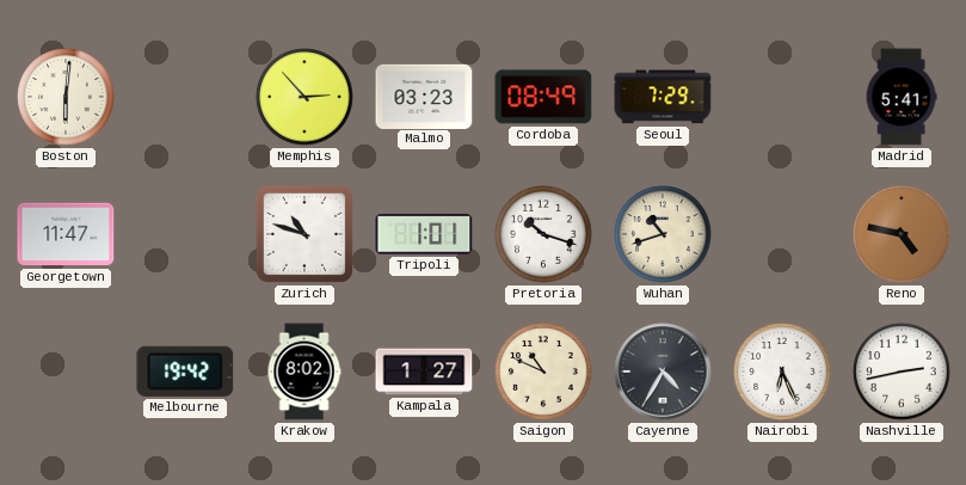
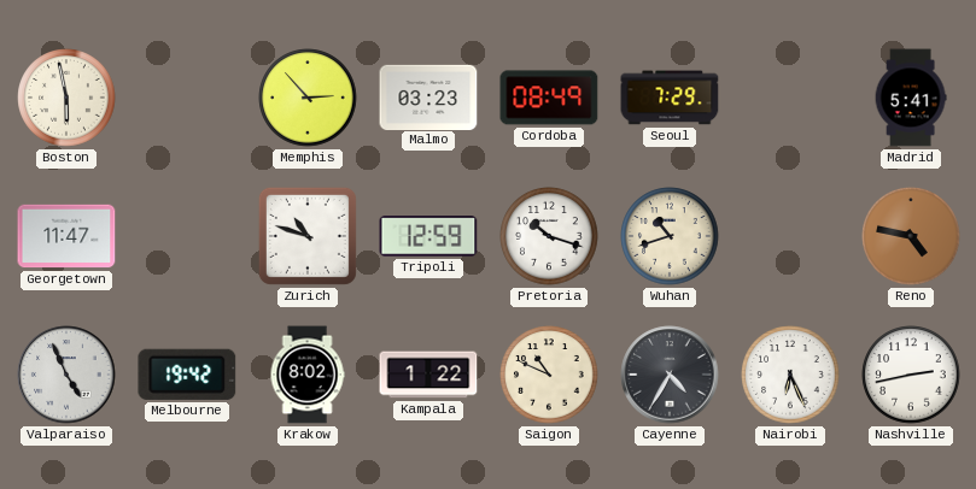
Boston: 6:01 -> 5:58 (66, 98)
Tripoli: 1:01 -> 12:59 (428, 236)
Valparaiso: none -> 4:56 (66, 375)
Kampala: 1:27 -> 1:22 (428, 375)
